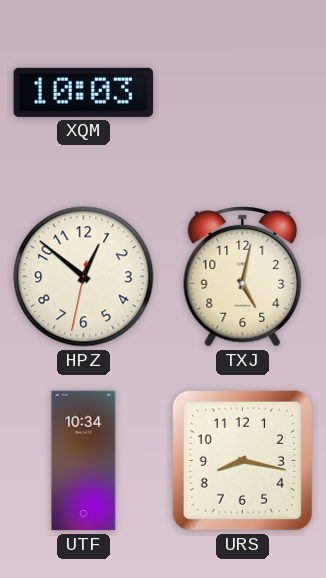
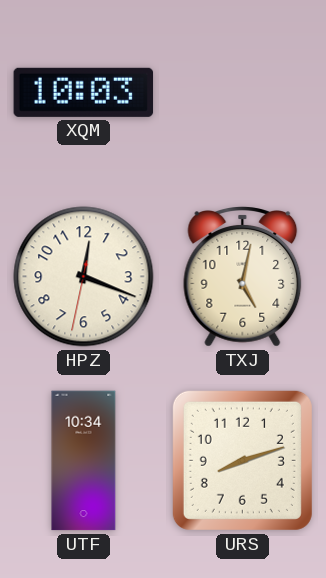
HPZ: 12:51 -> 12:18 (84, 277)
URS: 8:17 -> 8:12 (242, 460)
